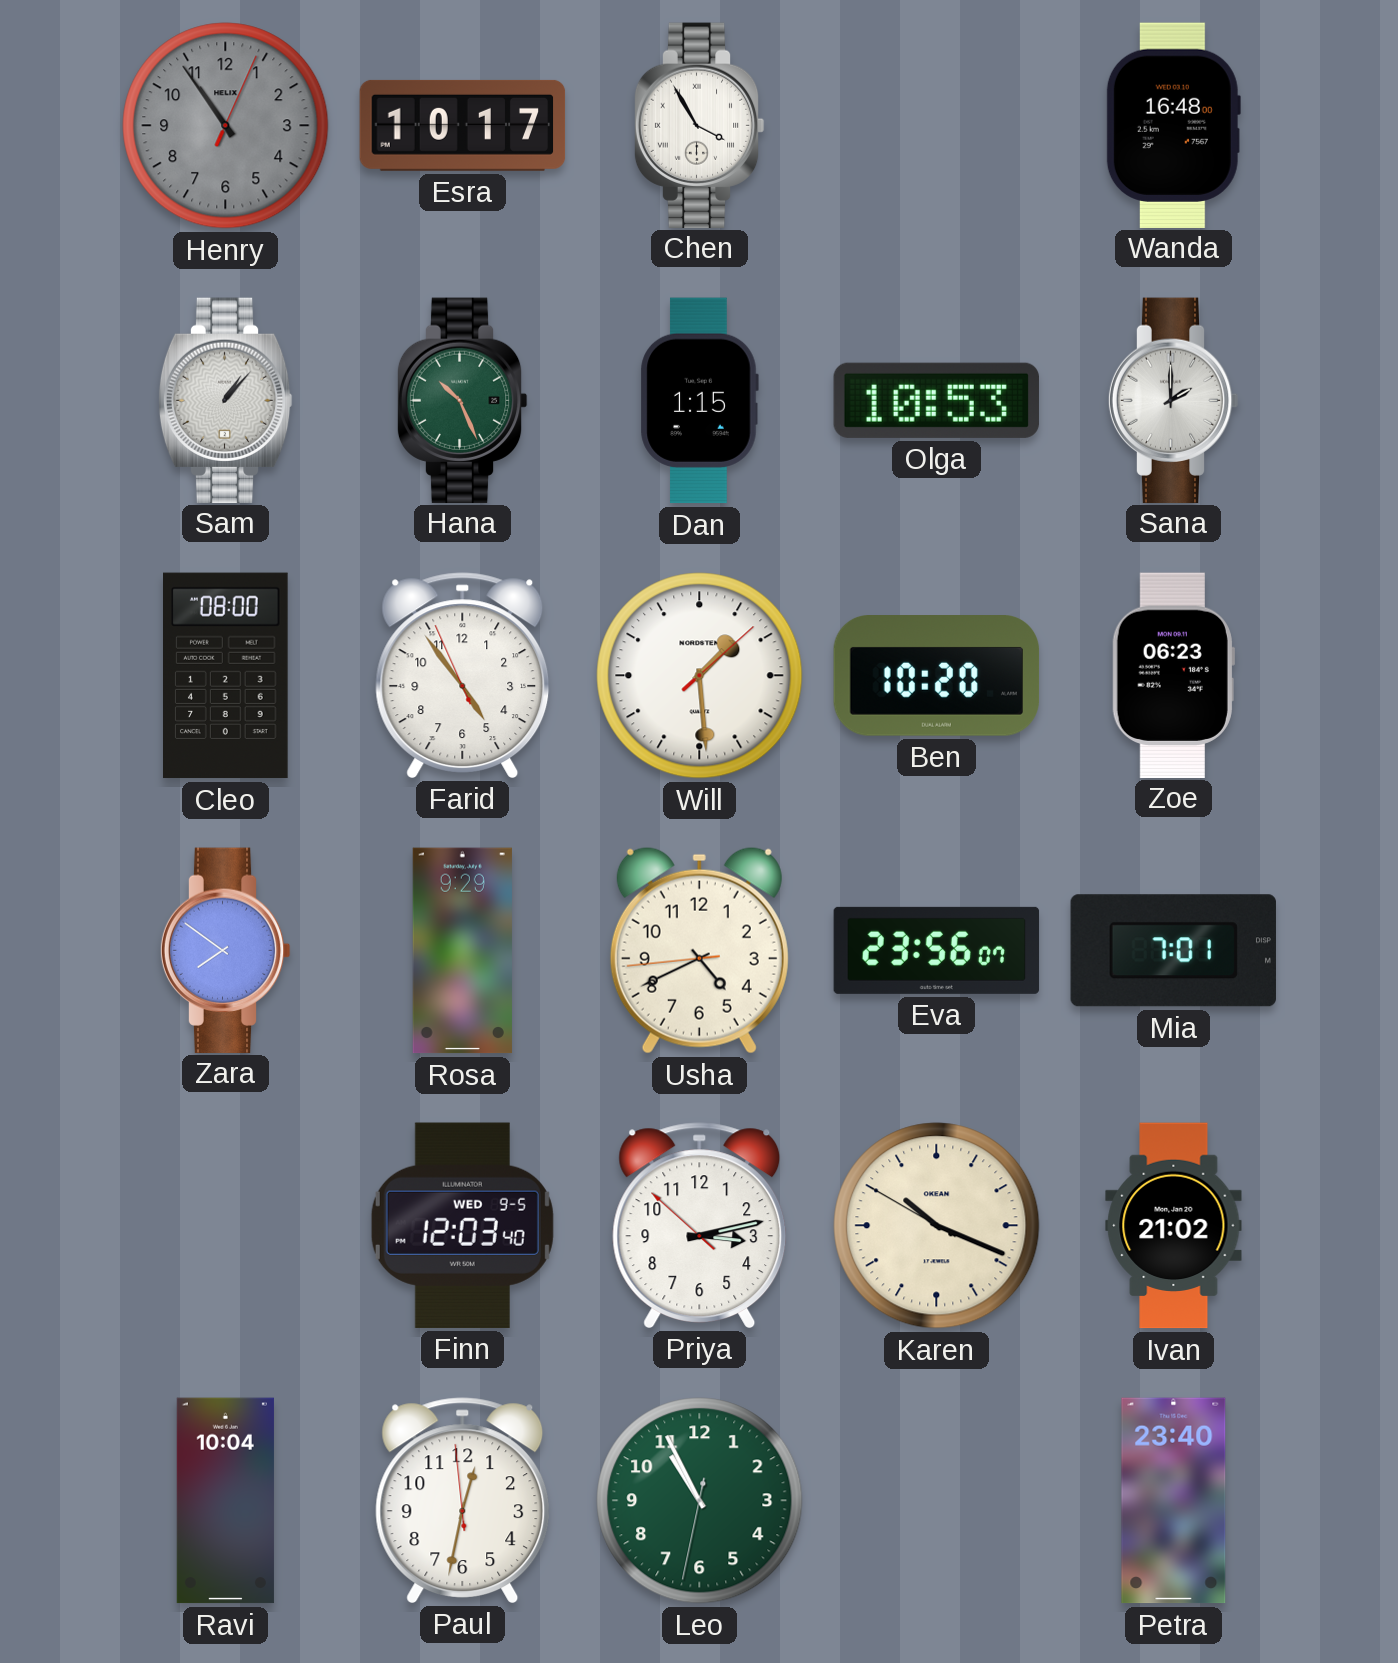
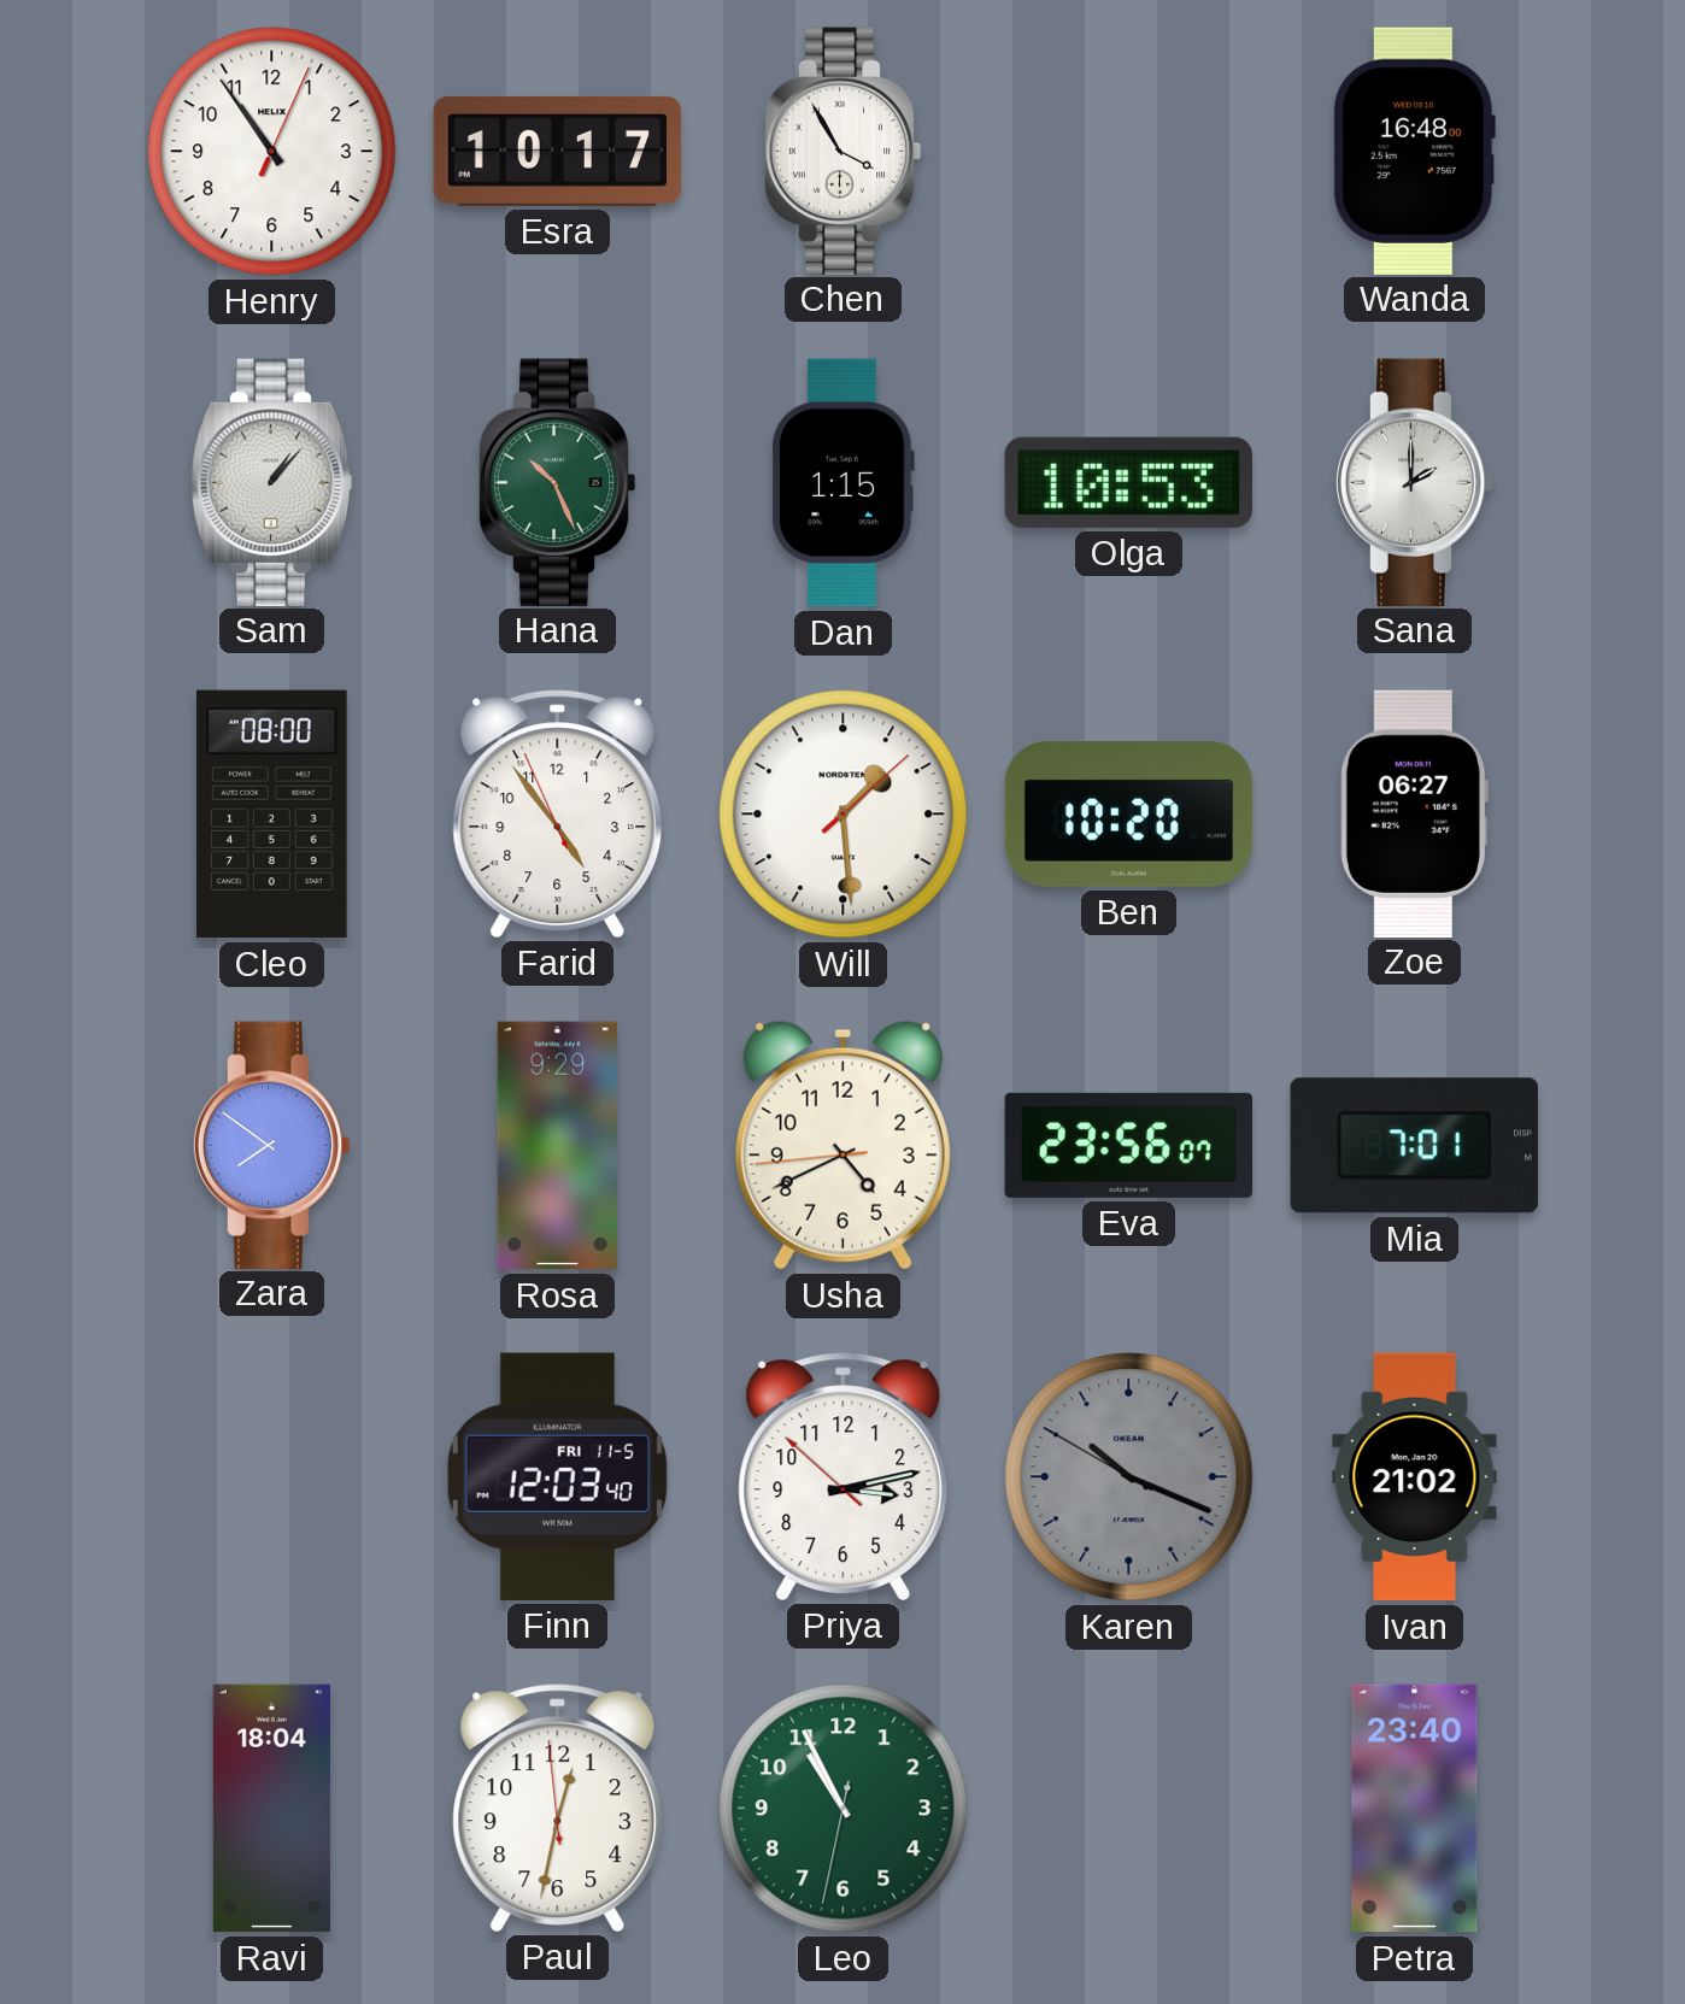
Henry dial: grey -> white (272, 152)
Zoe: 06:23 -> 06:27 (1414, 813)
Finn date: WED 9-5 -> FRI 11-5 (557, 1476)
Karen dial: cream -> grey (1129, 1477)
Ravi: 10:04 -> 18:04 (271, 1809)
